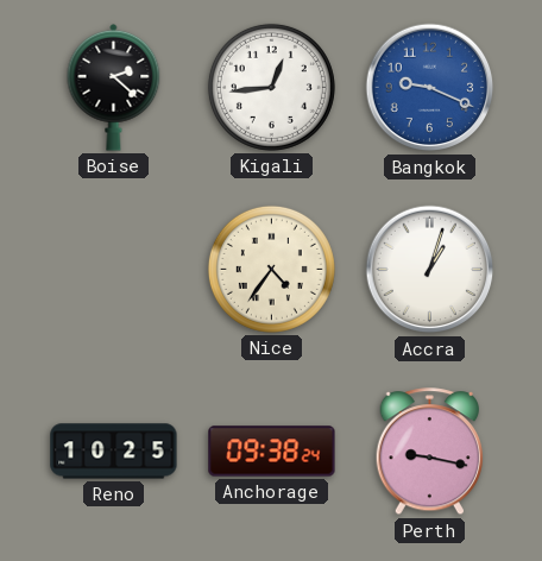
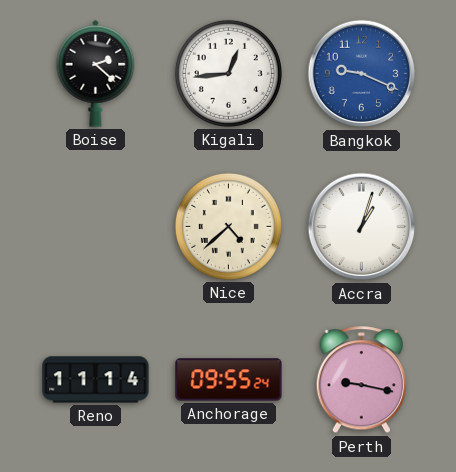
Nice: 4:36 -> 4:38 (228, 226)
Reno: 10:25 -> 11:14 (96, 380)
Anchorage: 09:38 -> 09:55 (229, 380)
